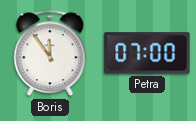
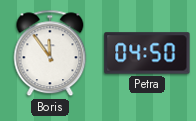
Petra: 07:00 -> 04:50 (147, 53)
